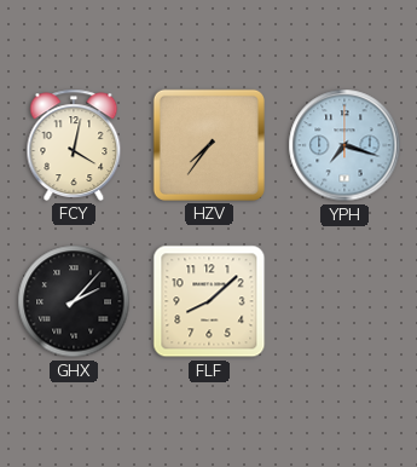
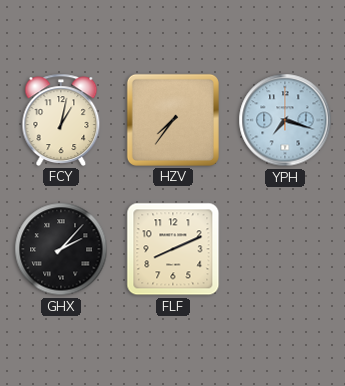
FCY: 4:02 -> 1:02 (61, 120)
FLF: 8:08 -> 8:11 (173, 249)
